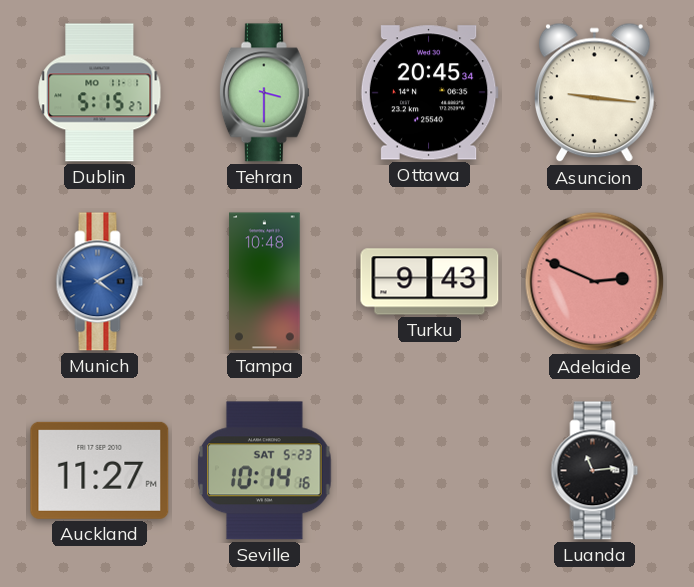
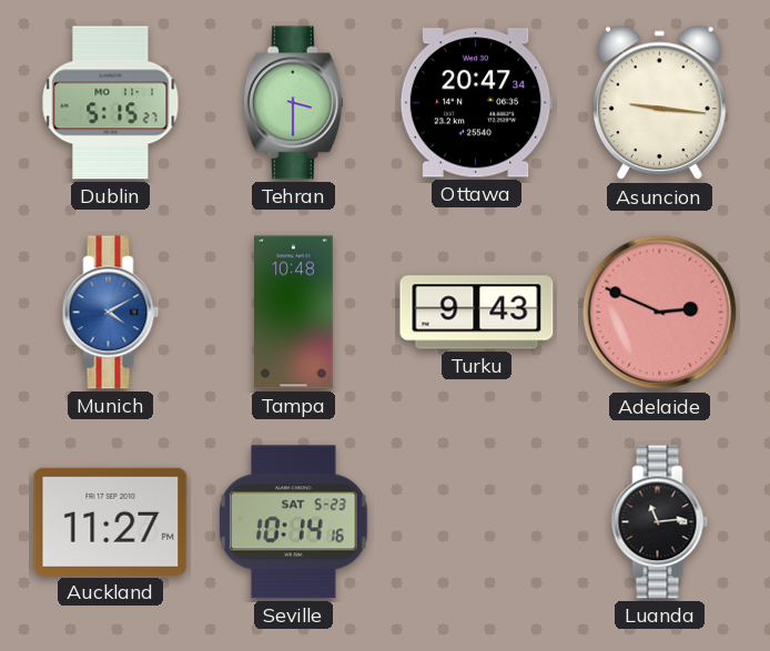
Ottawa: 20:45 -> 20:47 (476, 103)
